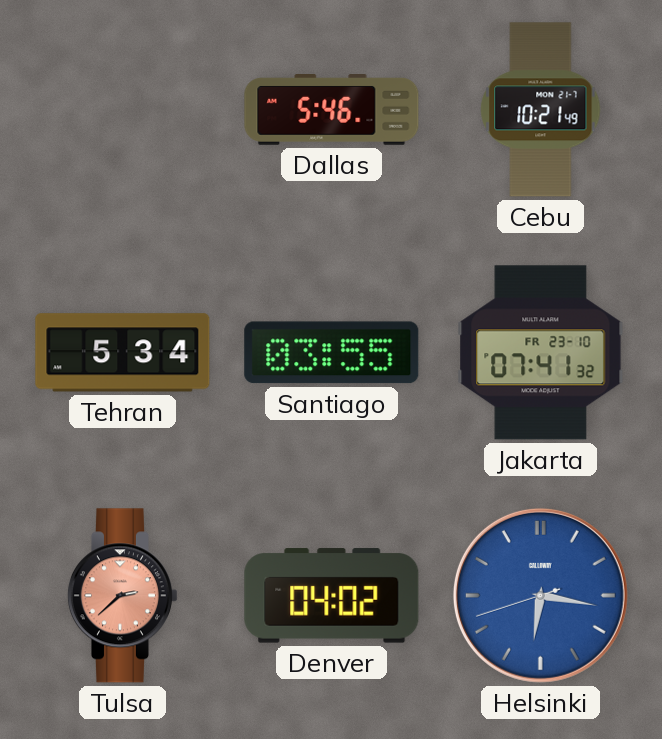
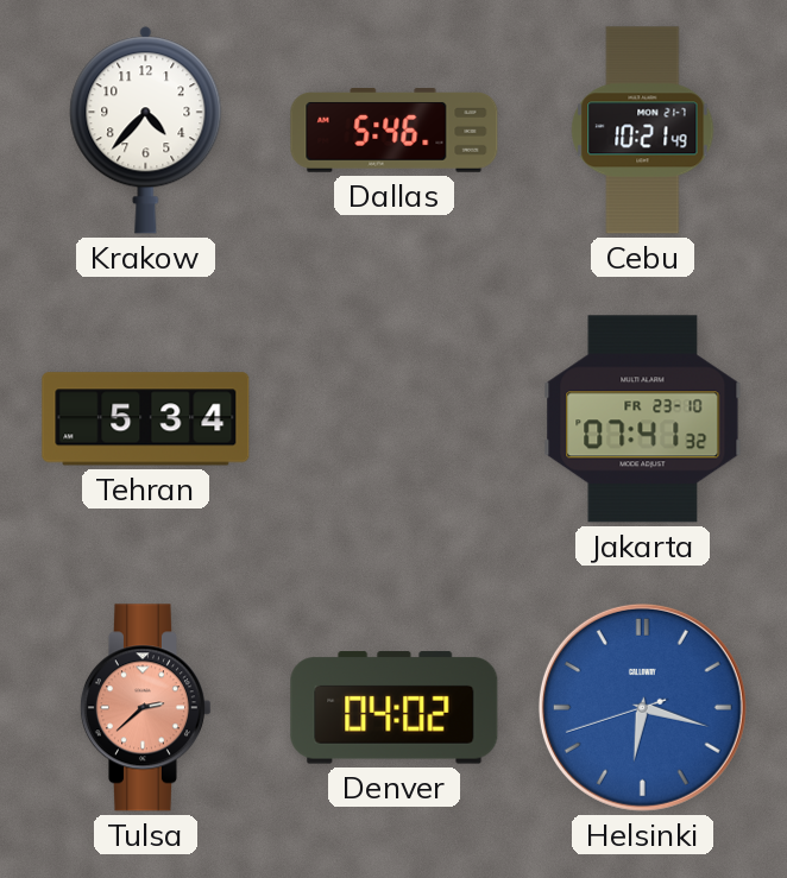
Krakow: none -> 4:37 (146, 131)
Santiago: 03:55 -> none (332, 353)
Helsinki: 6:16 -> 6:17 (642, 707)
